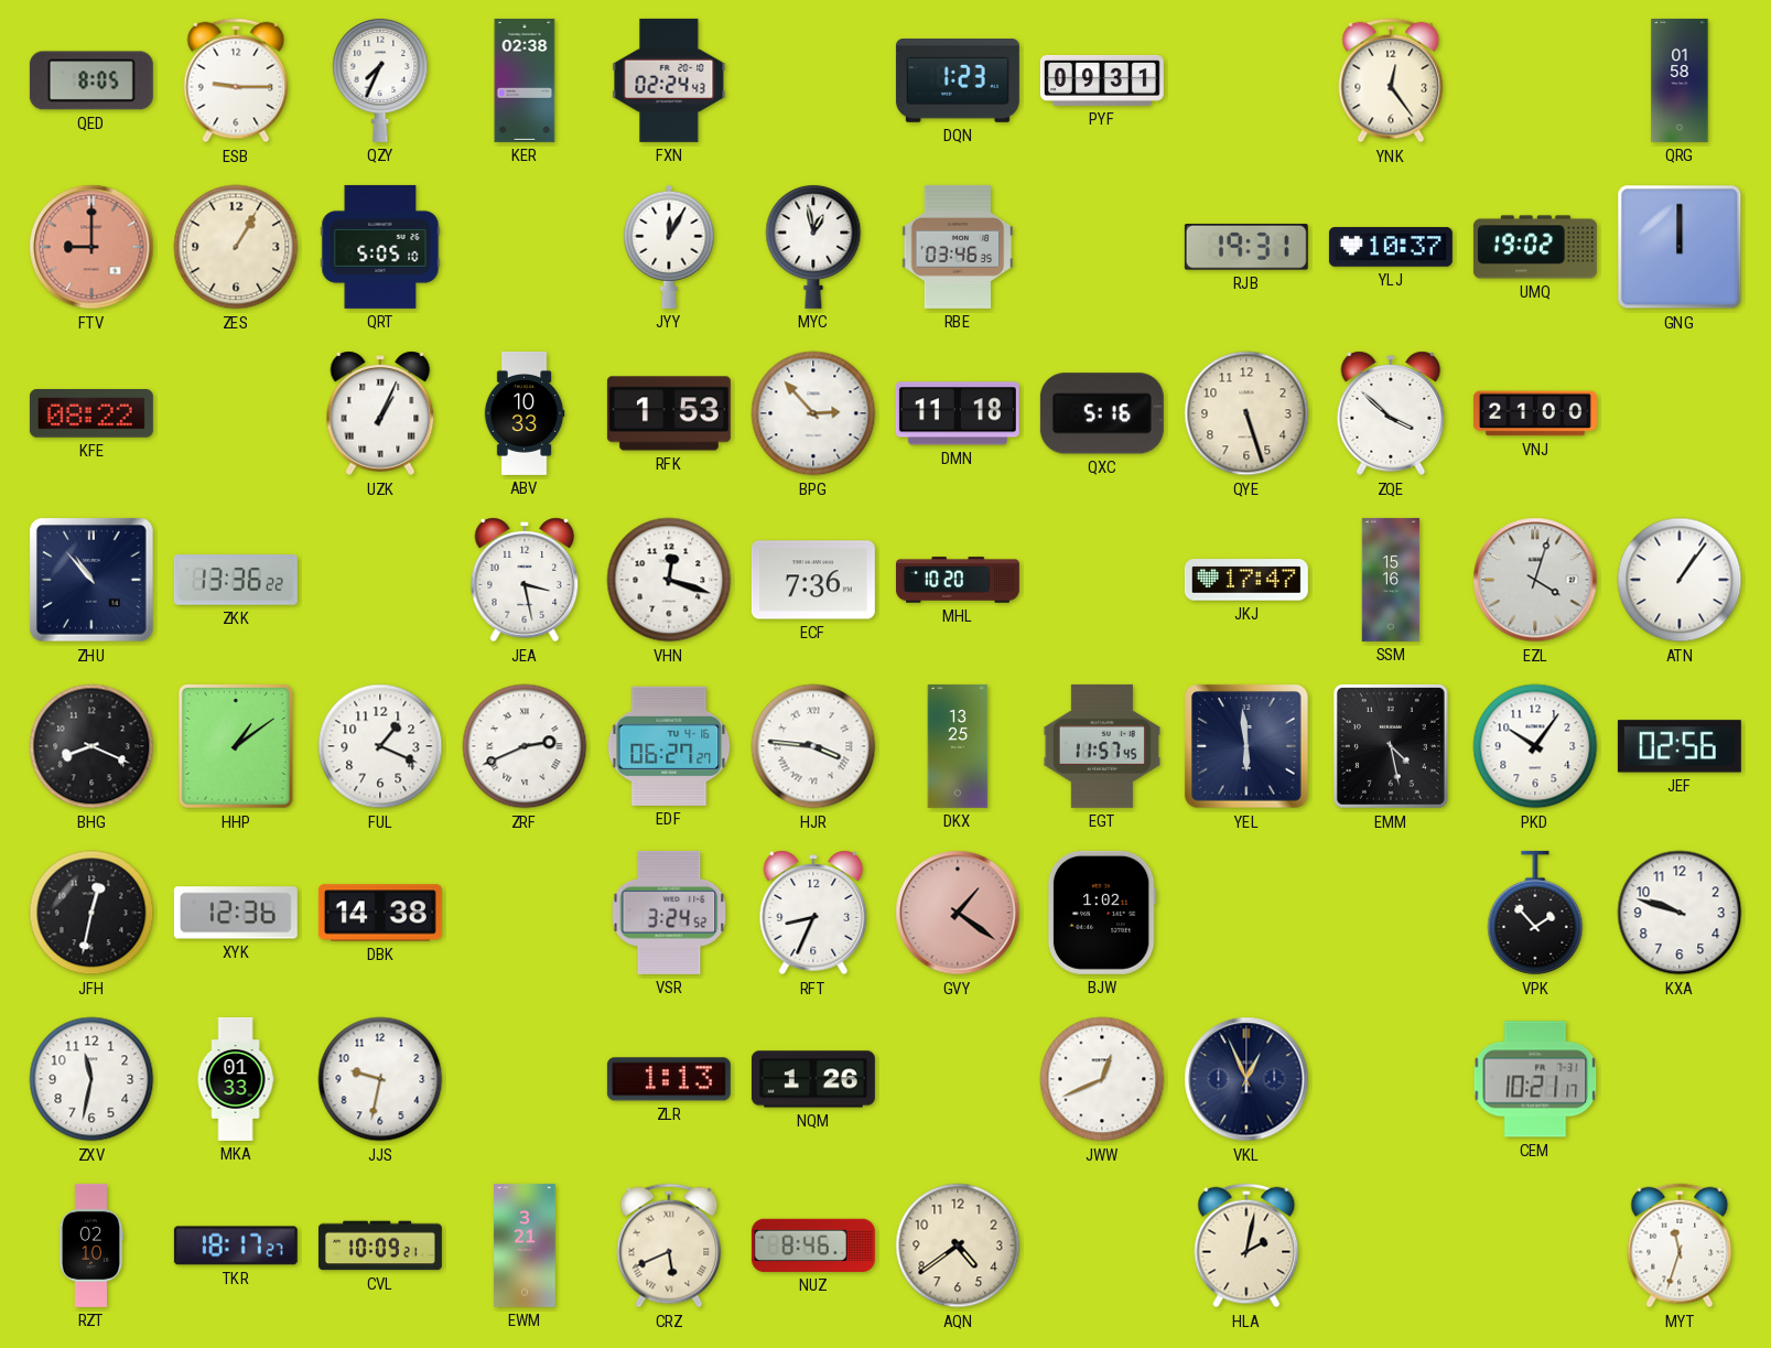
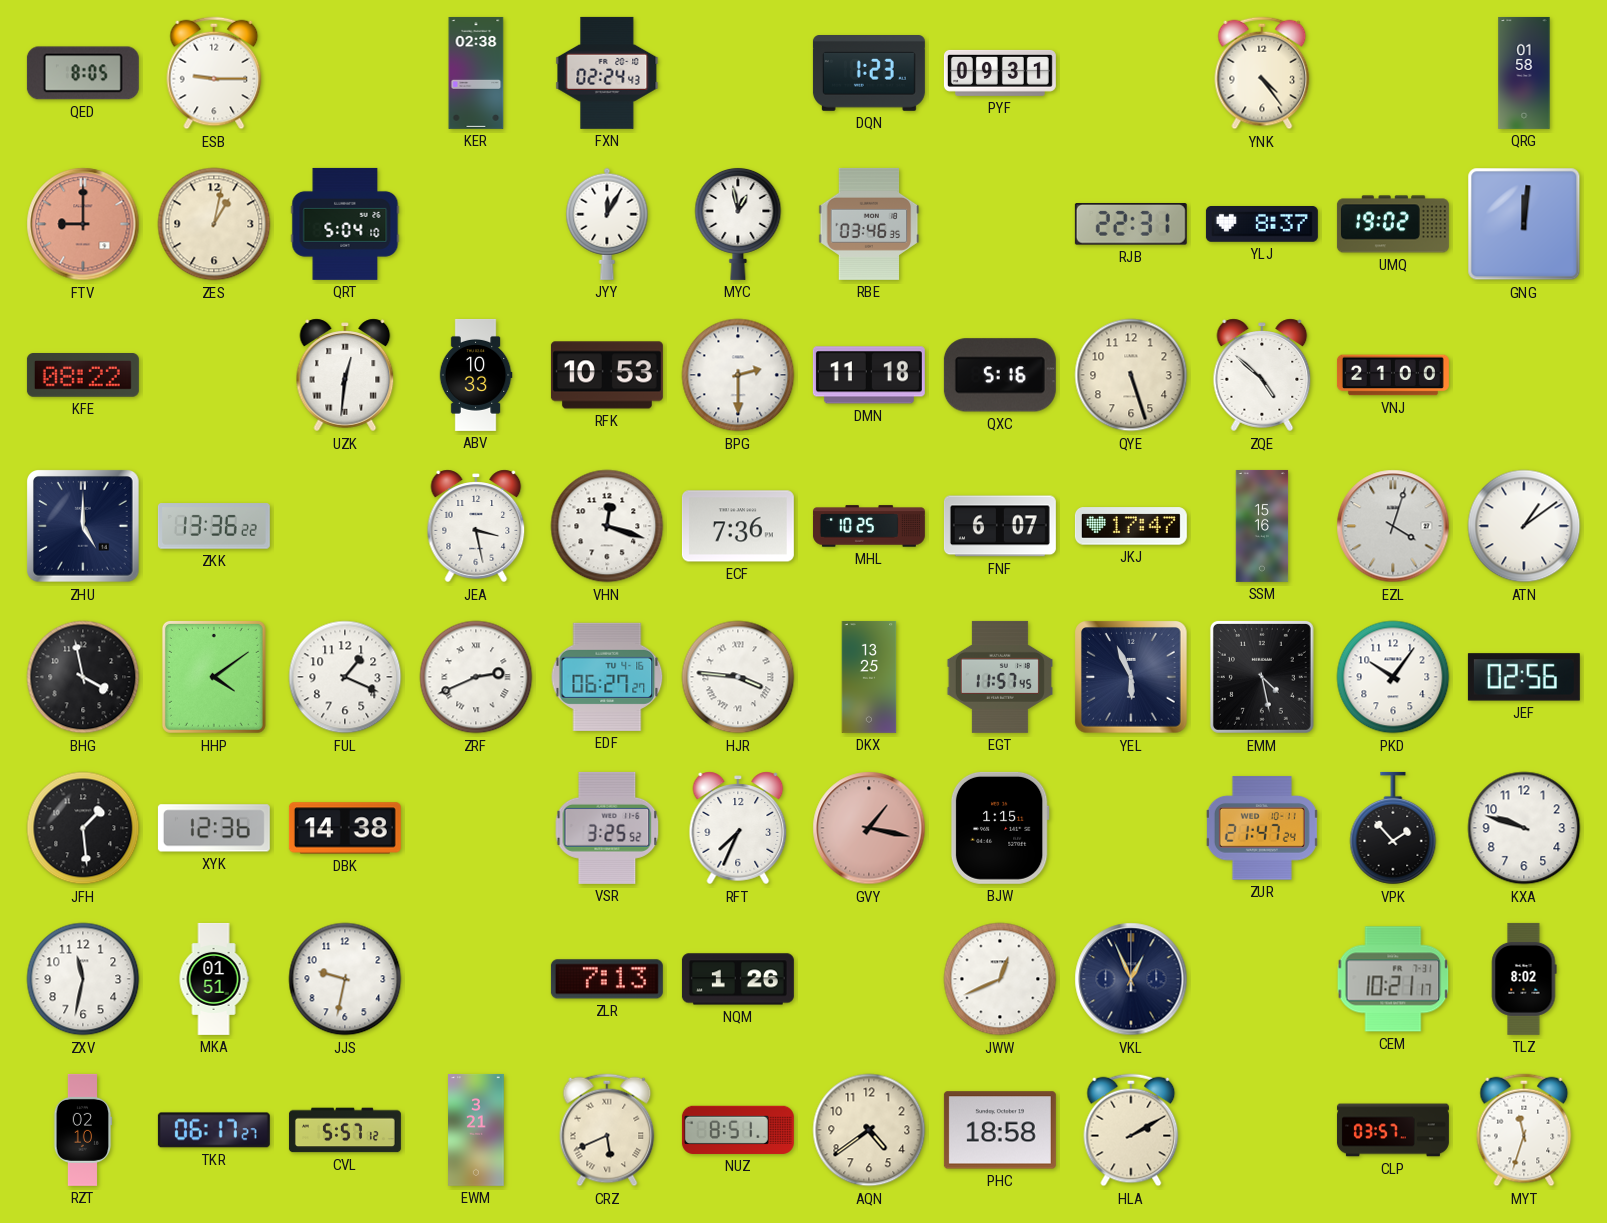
QZY: 7:34 -> none (380, 79)
YNK: 12:24 -> 4:24 (1262, 73)
ZES: 1:05 -> 1:02 (214, 224)
QRT: 5:05 -> 5:04 (345, 224)
RJB: 19:31 -> 22:31 (1131, 225)
YLJ: 10:37 -> 8:37 (1262, 224)
GNG: 12:00 -> 12:01 (1524, 224)
UZK: 1:04 -> 12:31 (345, 375)
RFK: 1:53 -> 10:53 (607, 375)
BPG: 2:53 -> 2:30 (738, 375)
ZQE: 3:52 -> 4:52 (1262, 375)
ZHU: 10:53 -> 5:00 (83, 526)
MHL: 10:20 -> 10:25 (869, 526)
FNF: none -> 6:07 (1000, 526)
ATN: 1:06 -> 1:09 (1524, 526)
BHG: 8:19 -> 3:58 (83, 677)
HHP: 1:09 -> 4:09 (214, 677)
YEL: 5:59 -> 5:56 (1131, 677)
JFH: 12:32 -> 1:29 (83, 828)
VSR: 3:24 -> 3:25 (607, 828)
RFT: 8:34 -> 7:34 (738, 828)
GVY: 1:21 -> 1:17 (869, 828)
BJW: 1:02 -> 1:15 (1000, 828)
ZUR: none -> 21:47 (1262, 828)
MKA: 01:33 -> 01:51 (214, 979)
ZLR: 1:13 -> 7:13 (607, 979)
TLZ: none -> 8:02 (1524, 979)
TKR: 18:17 -> 06:17 (214, 1130)
CVL: 10:09 -> 5:57 (345, 1130)
NUZ: 8:46 -> 8:51 (738, 1130)
PHC: none -> 18:58 (1000, 1130)
HLA: 2:02 -> 2:10 (1131, 1130)
CLP: none -> 03:57 (1393, 1130)
